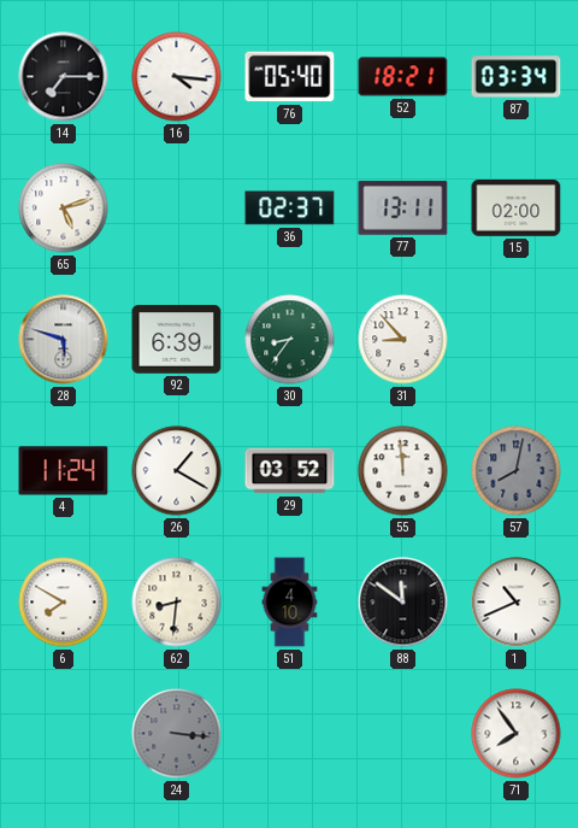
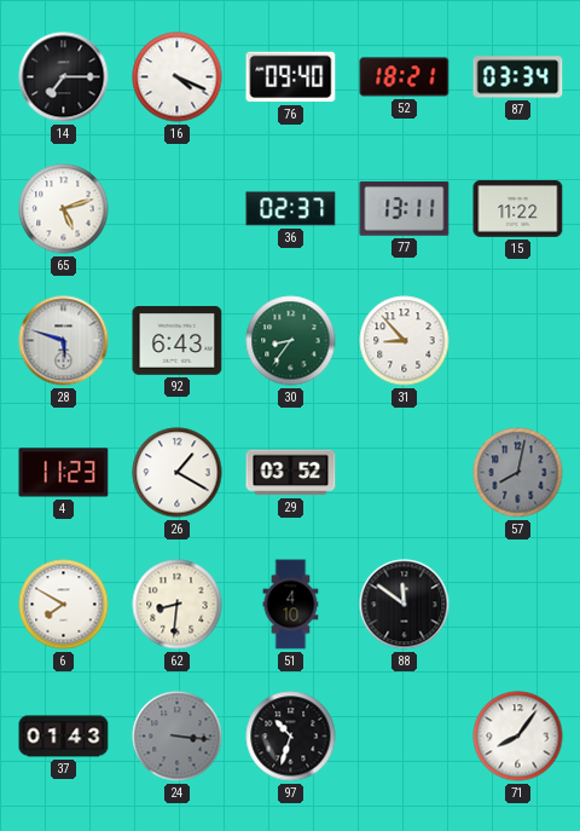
16: 4:16 -> 4:19 (178, 77)
76: 05:40 -> 09:40 (291, 77)
15: 02:00 -> 11:22 (518, 209)
92: 6:39 -> 6:43 (178, 341)
4: 11:24 -> 11:23 (64, 473)
55: 11:59 -> none (403, 471)
1: 10:41 -> none (517, 603)
37: none -> 01:43 (64, 737)
97: none -> 10:33 (291, 737)
71: 7:54 -> 8:06 (518, 737)
